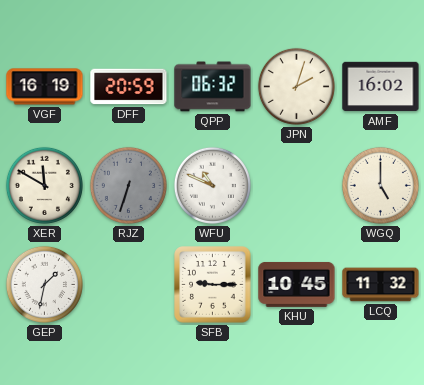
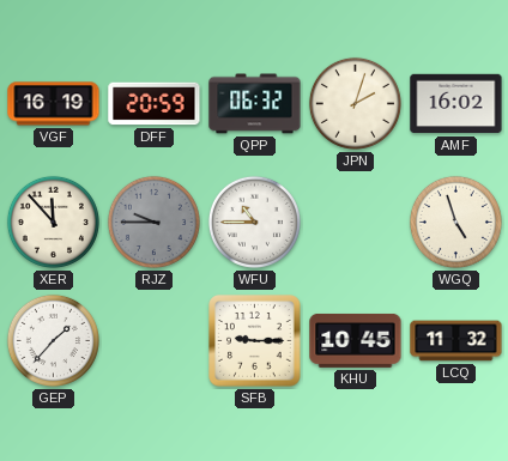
XER: 11:50 -> 11:53 (53, 222)
RJZ: 6:33 -> 9:45 (153, 222)
WFU: 10:49 -> 10:45 (254, 222)
WGQ: 5:00 -> 4:57 (455, 222)
GEP: 1:32 -> 1:37 (53, 340)
